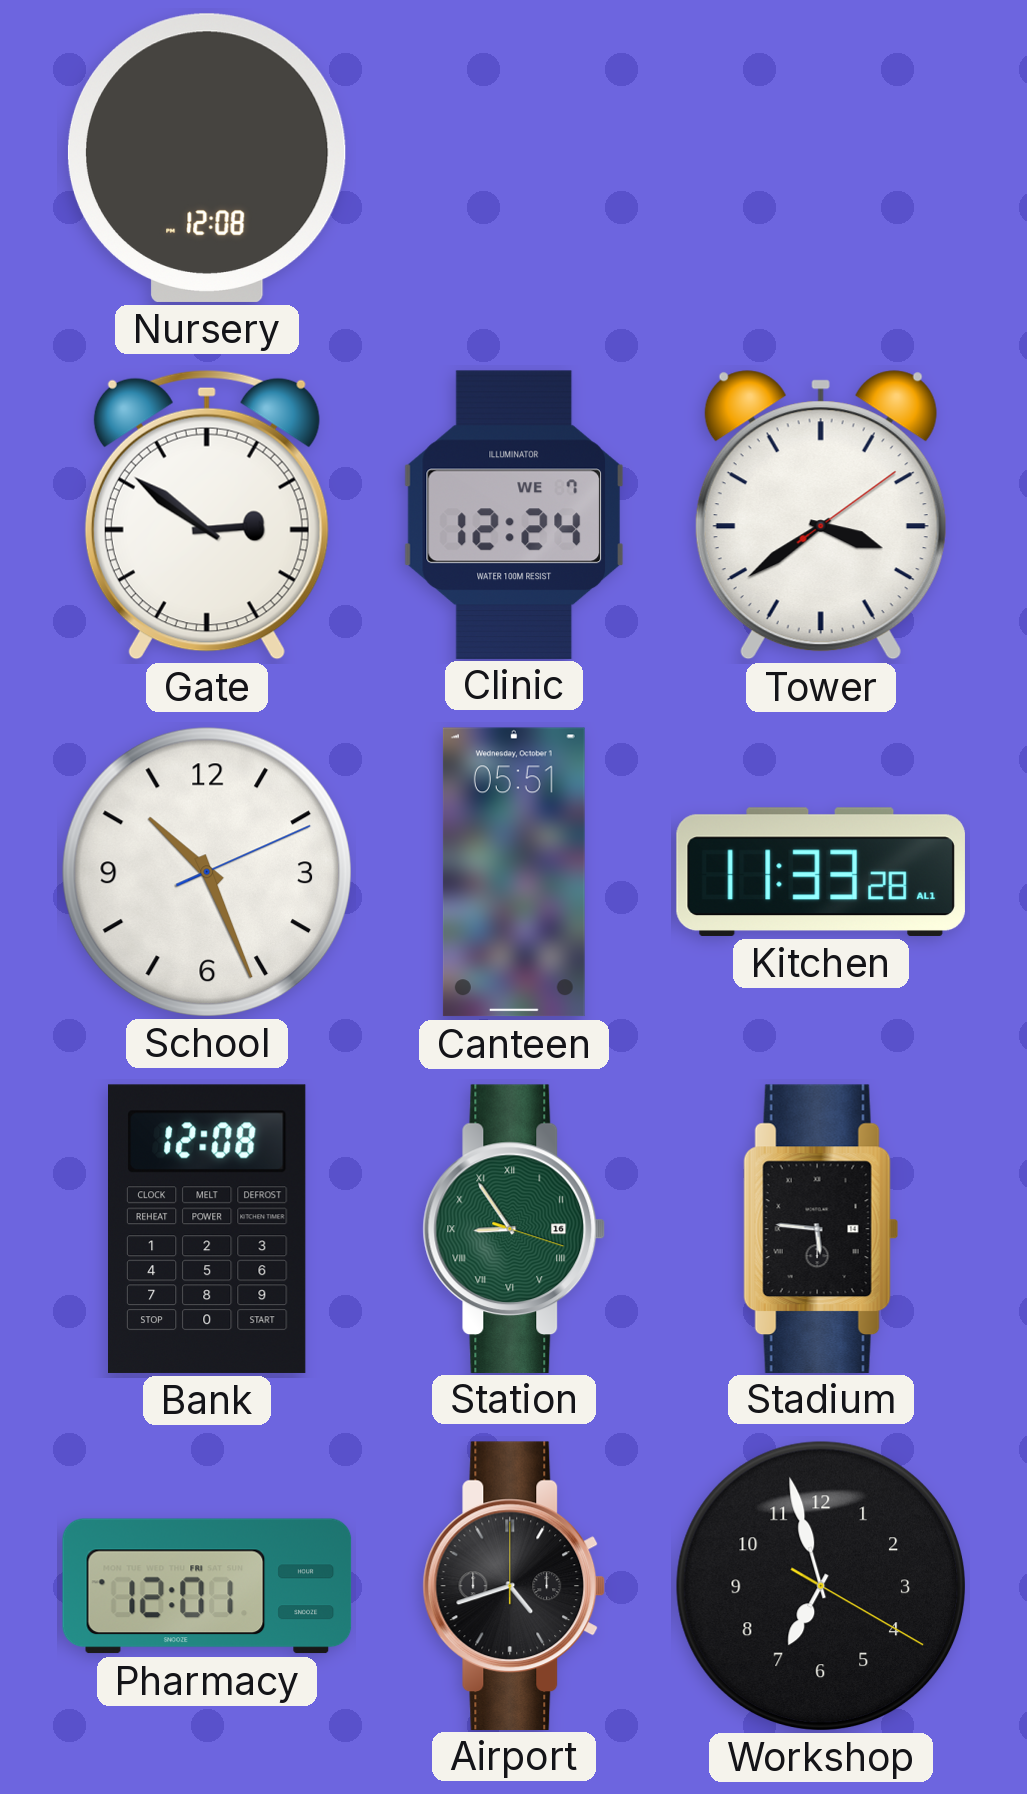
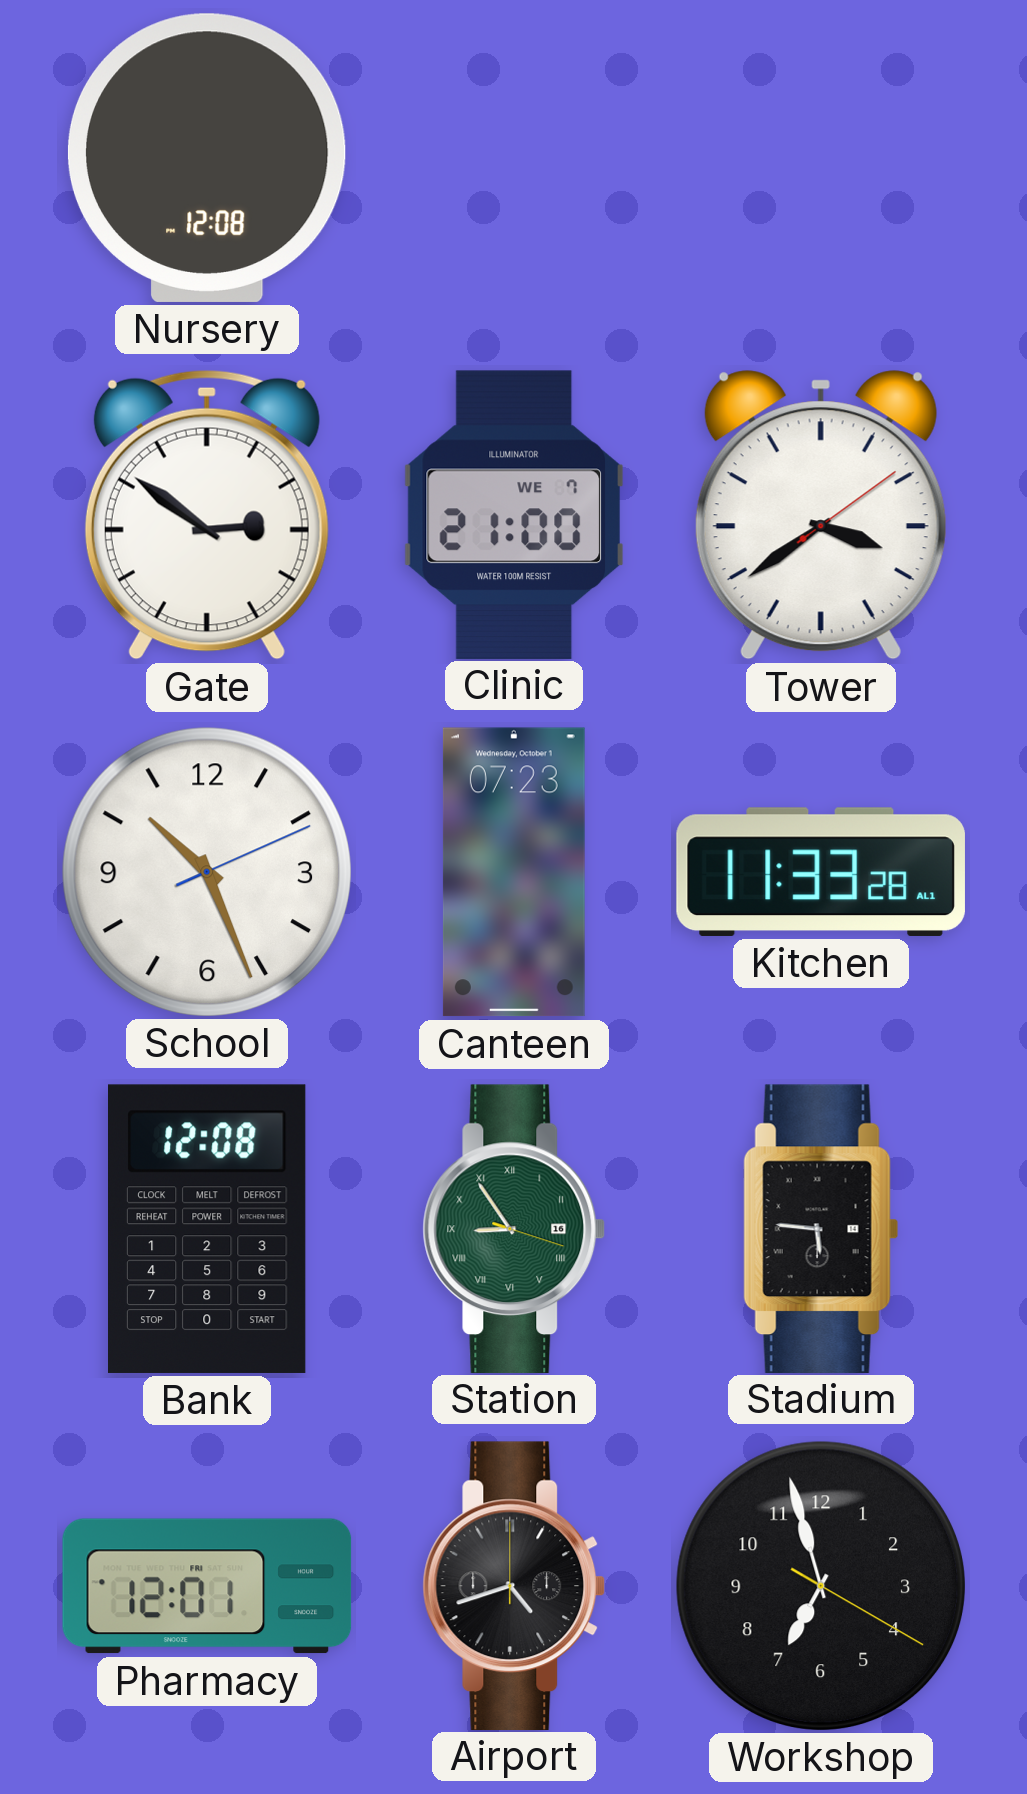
Clinic: 12:24 -> 21:00 (514, 514)
Canteen: 05:51 -> 07:23 (514, 872)
